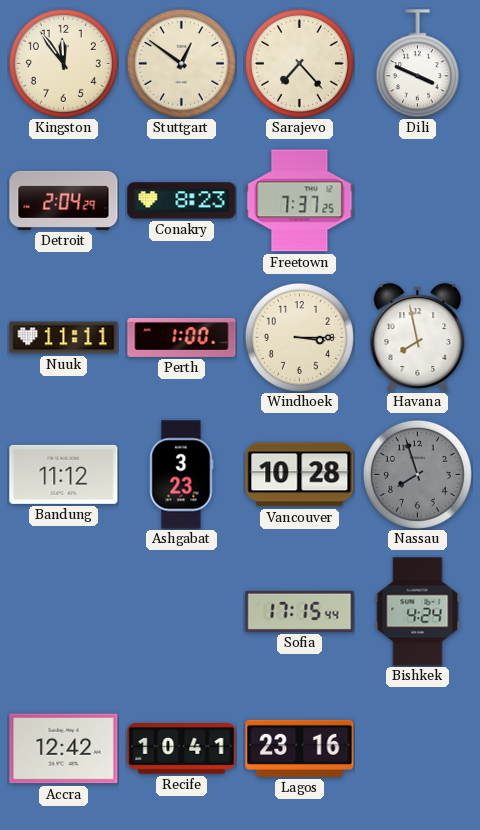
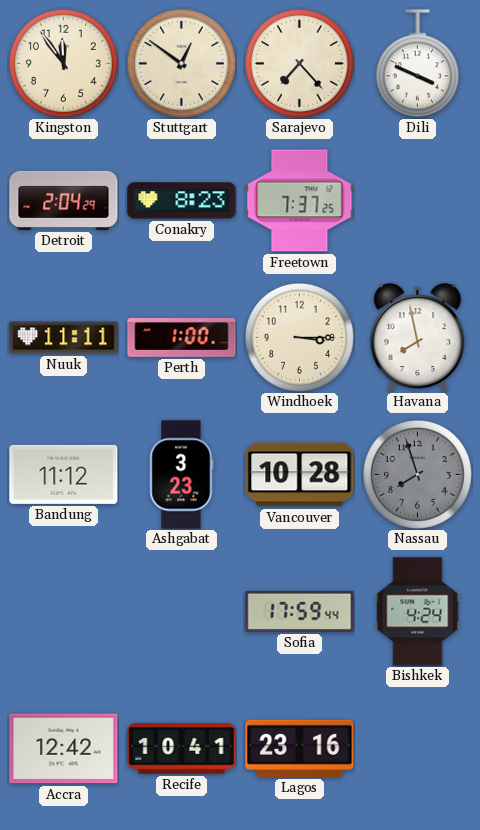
Sofia: 17:15 -> 17:59 (300, 611)
